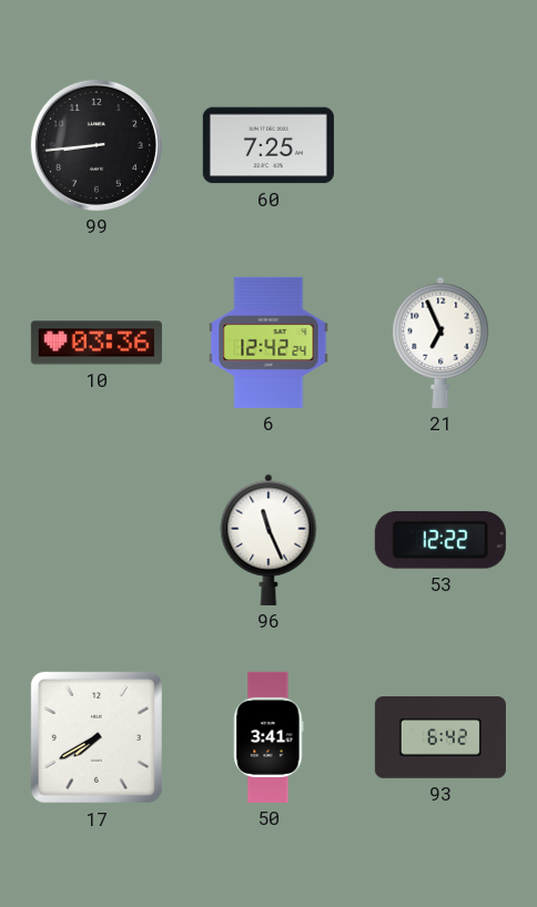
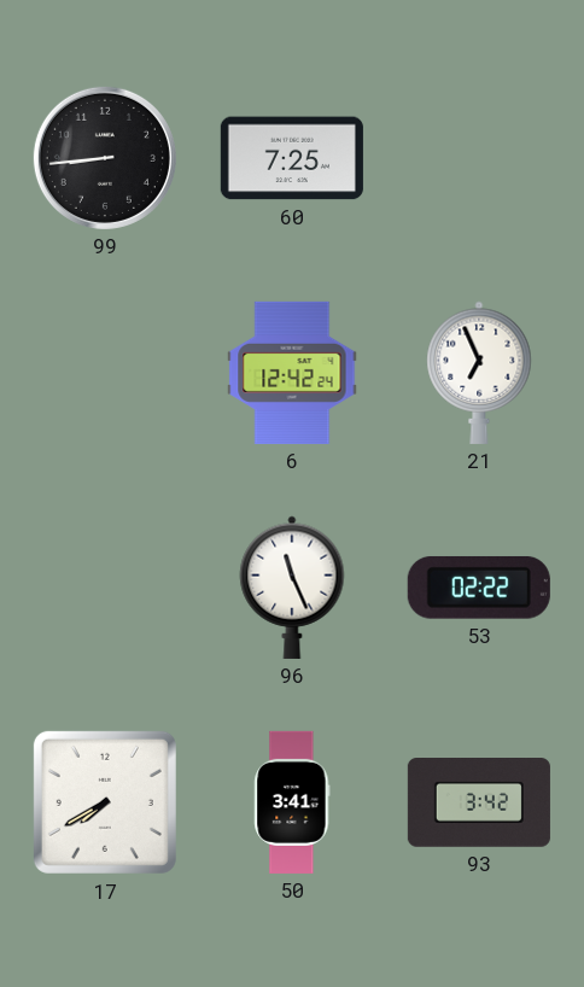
10: 03:36 -> none (97, 343)
53: 12:22 -> 02:22 (479, 588)
93: 6:42 -> 3:42 (479, 804)
